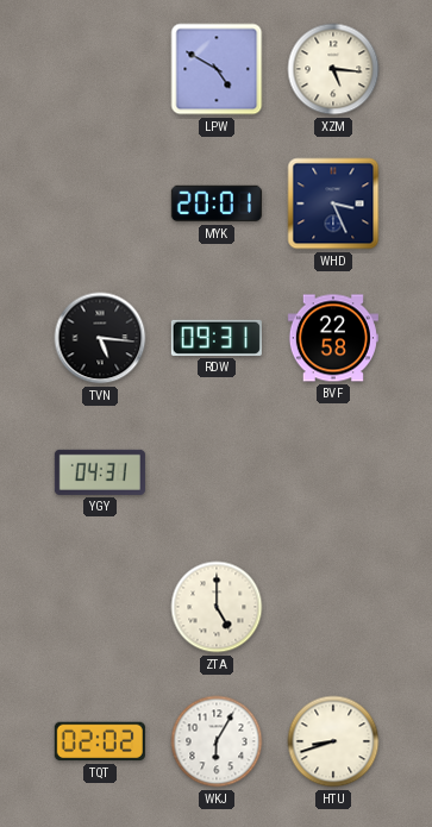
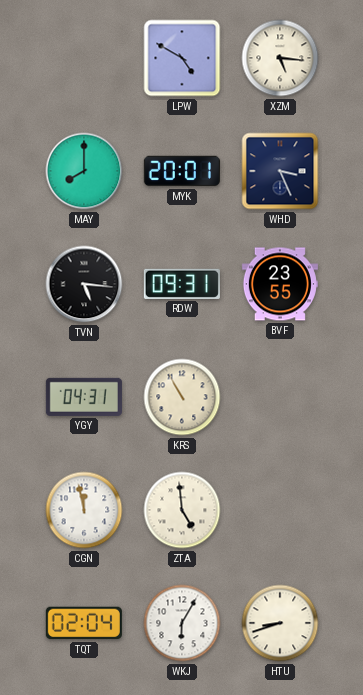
MAY: none -> 8:00 (84, 171)
BVF: 22:58 -> 23:55 (280, 284)
KRS: none -> 10:55 (182, 397)
CGN: none -> 11:58 (84, 510)
ZTA: 5:00 -> 4:59 (182, 510)
TQT: 02:02 -> 02:04 (84, 623)
